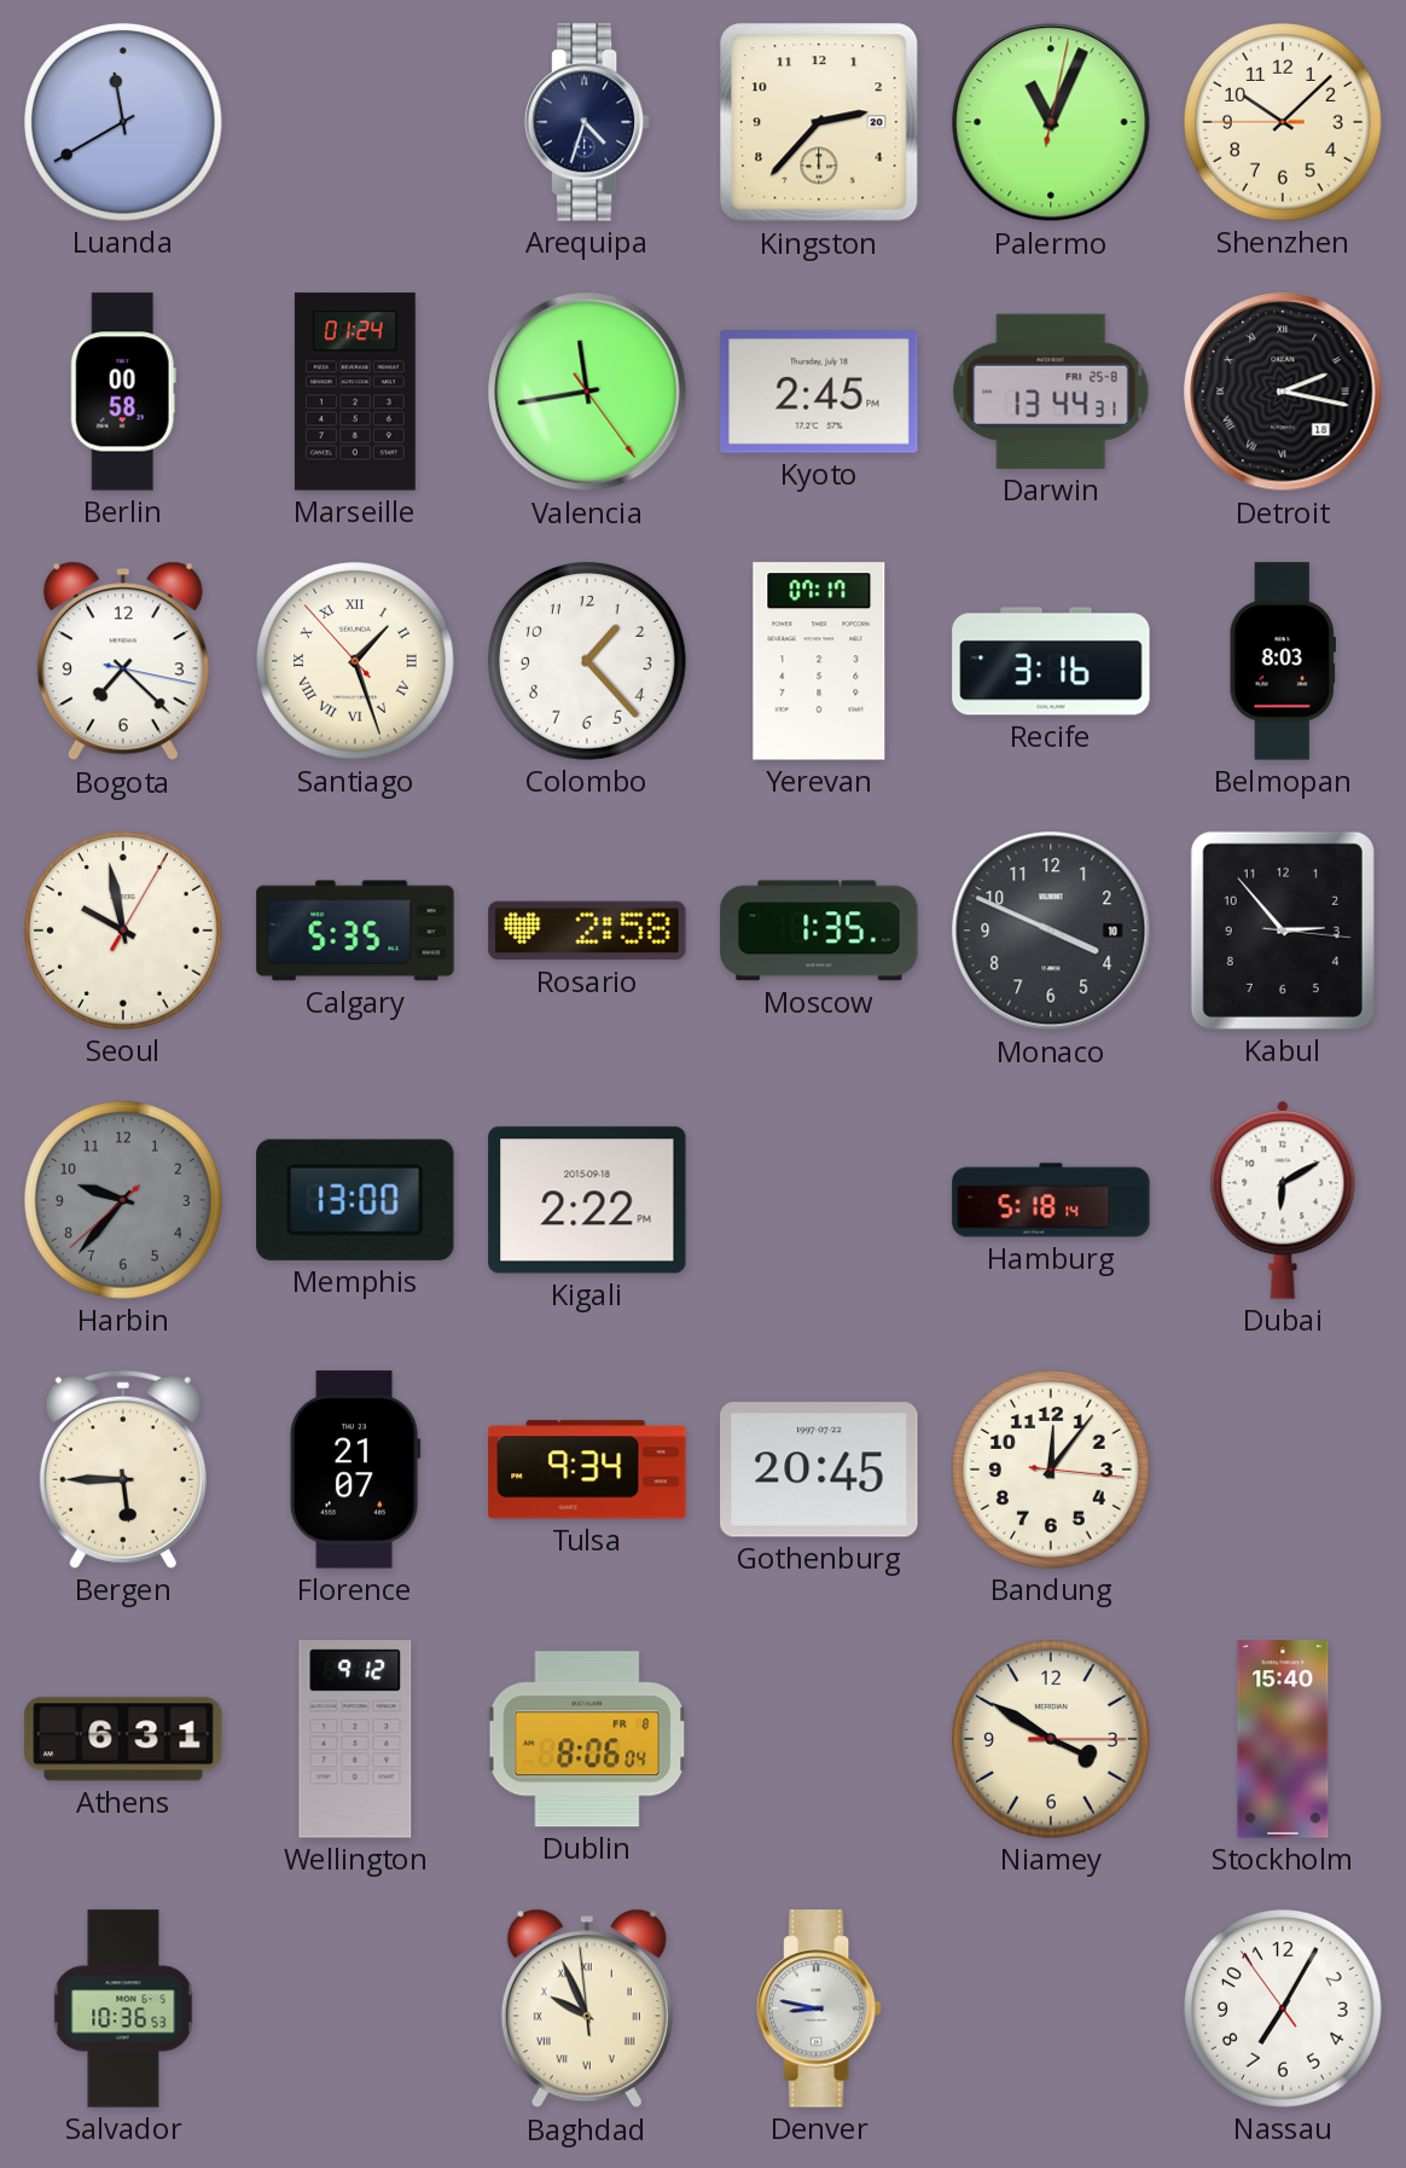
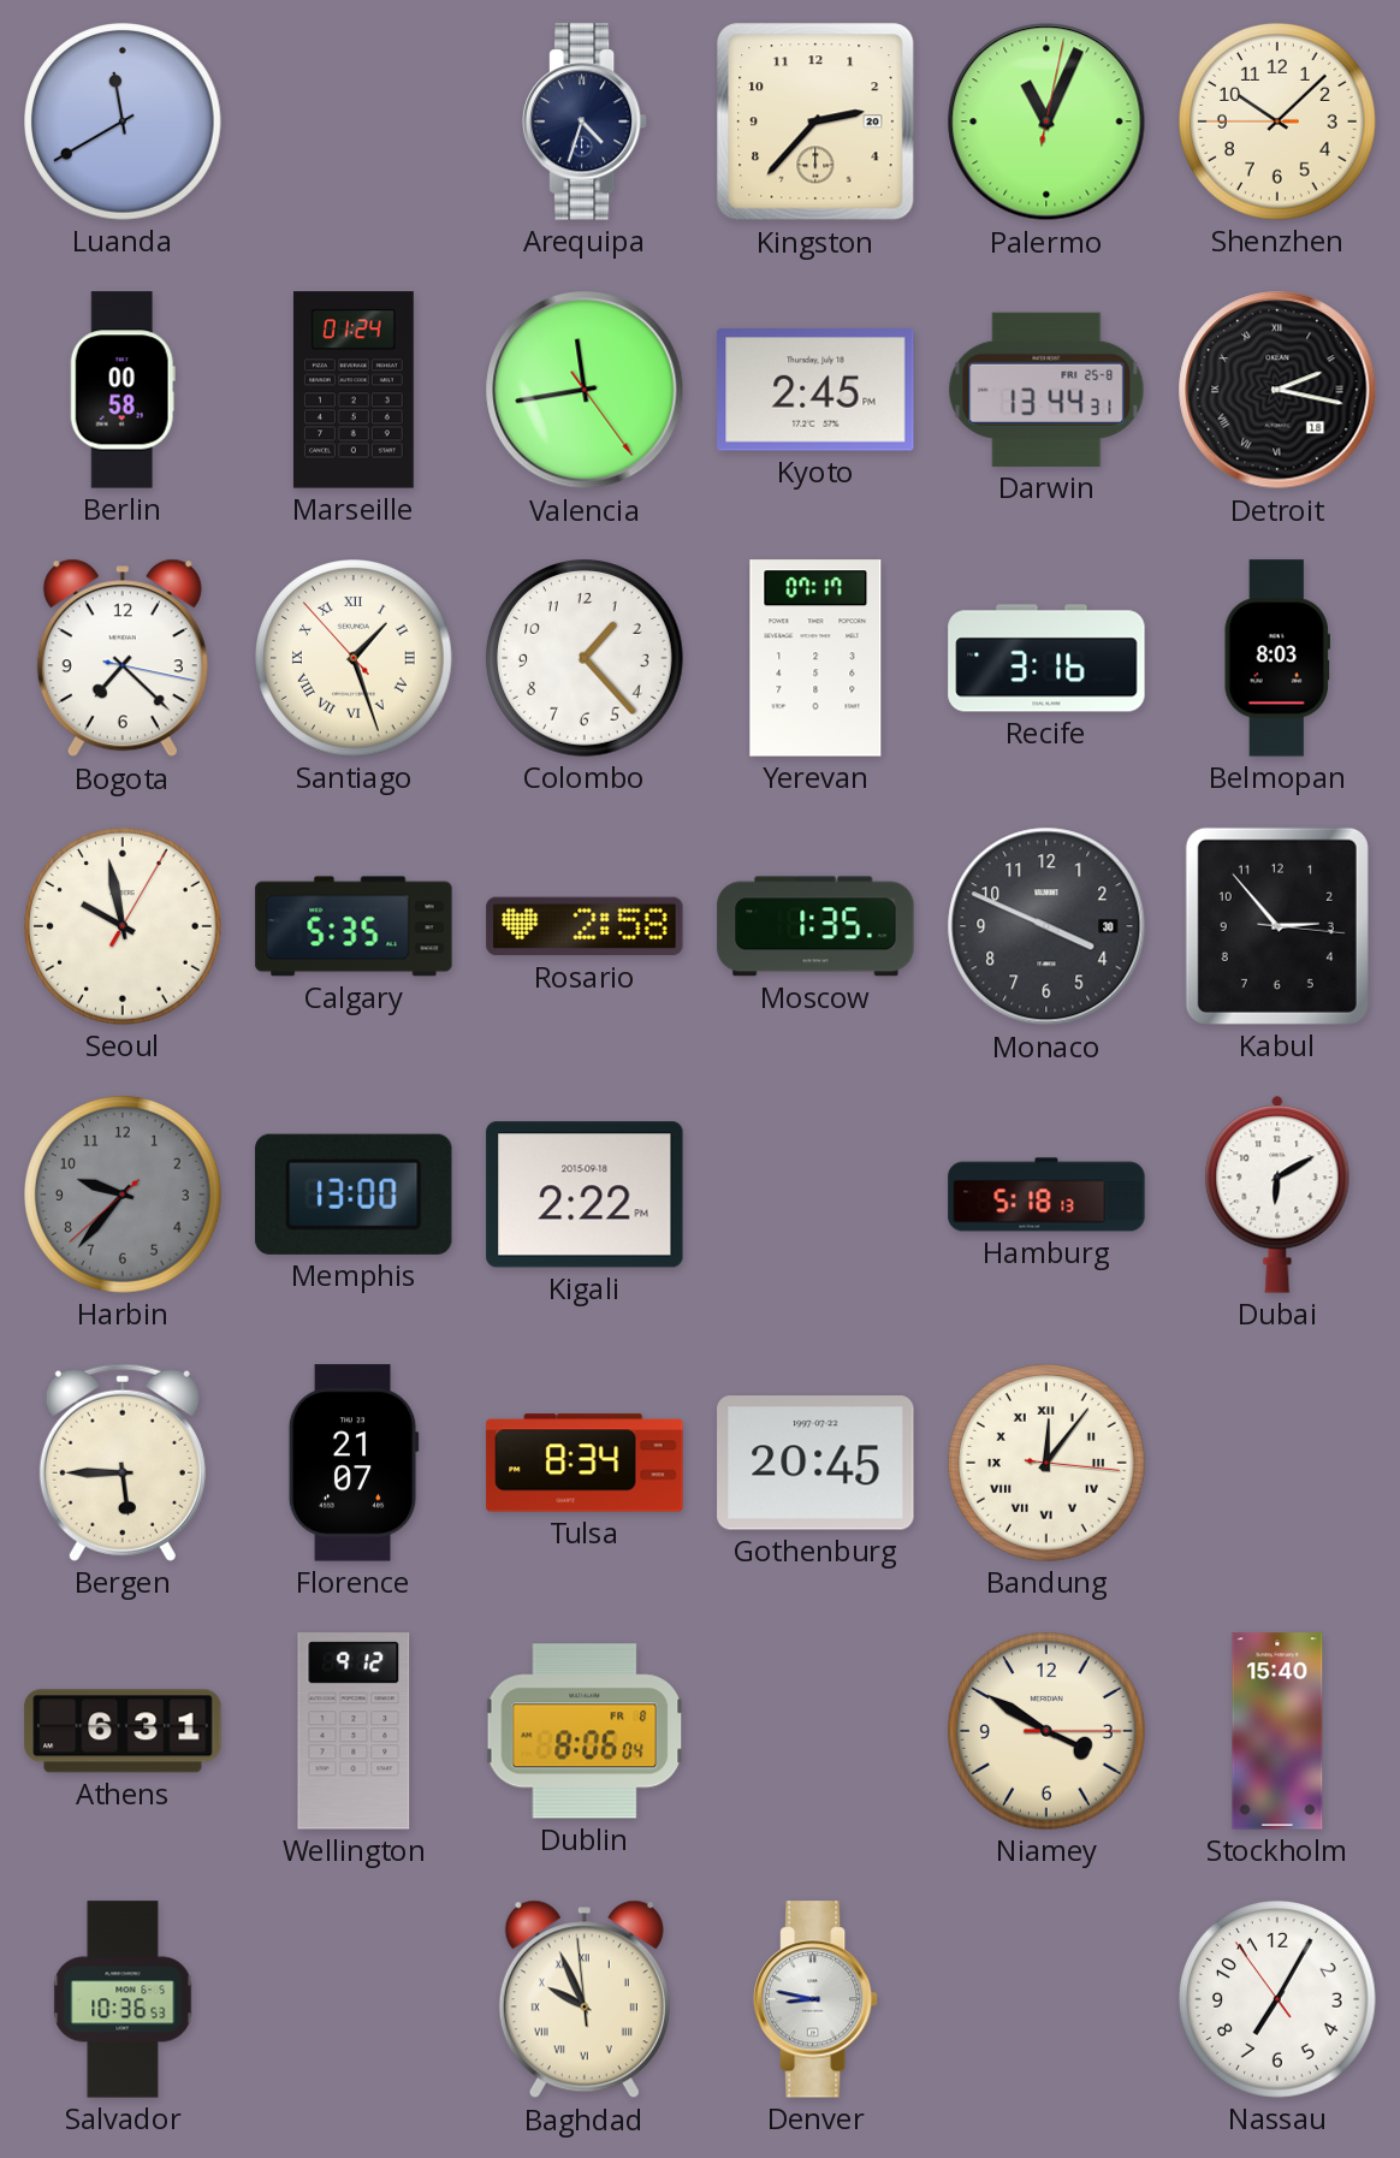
Monaco date: 10 -> 30 (1046, 926)
Hamburg: 5:18:14 -> 5:18:13 (1046, 1194)
Tulsa: 9:34 -> 8:34 (585, 1463)
Bandung numerals: Arabic -> Roman (1048, 1464)
